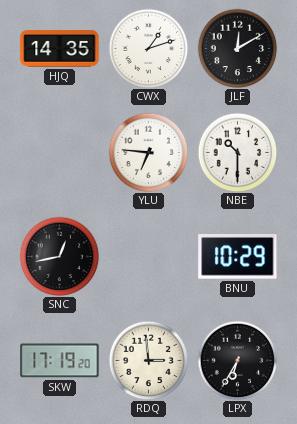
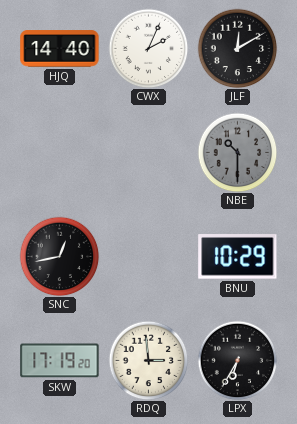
HJQ: 14:35 -> 14:40 (60, 49)
CWX: 1:12 -> 2:04 (148, 48)
YLU: 6:46 -> none (148, 152)
NBE dial: white -> grey (237, 152)
